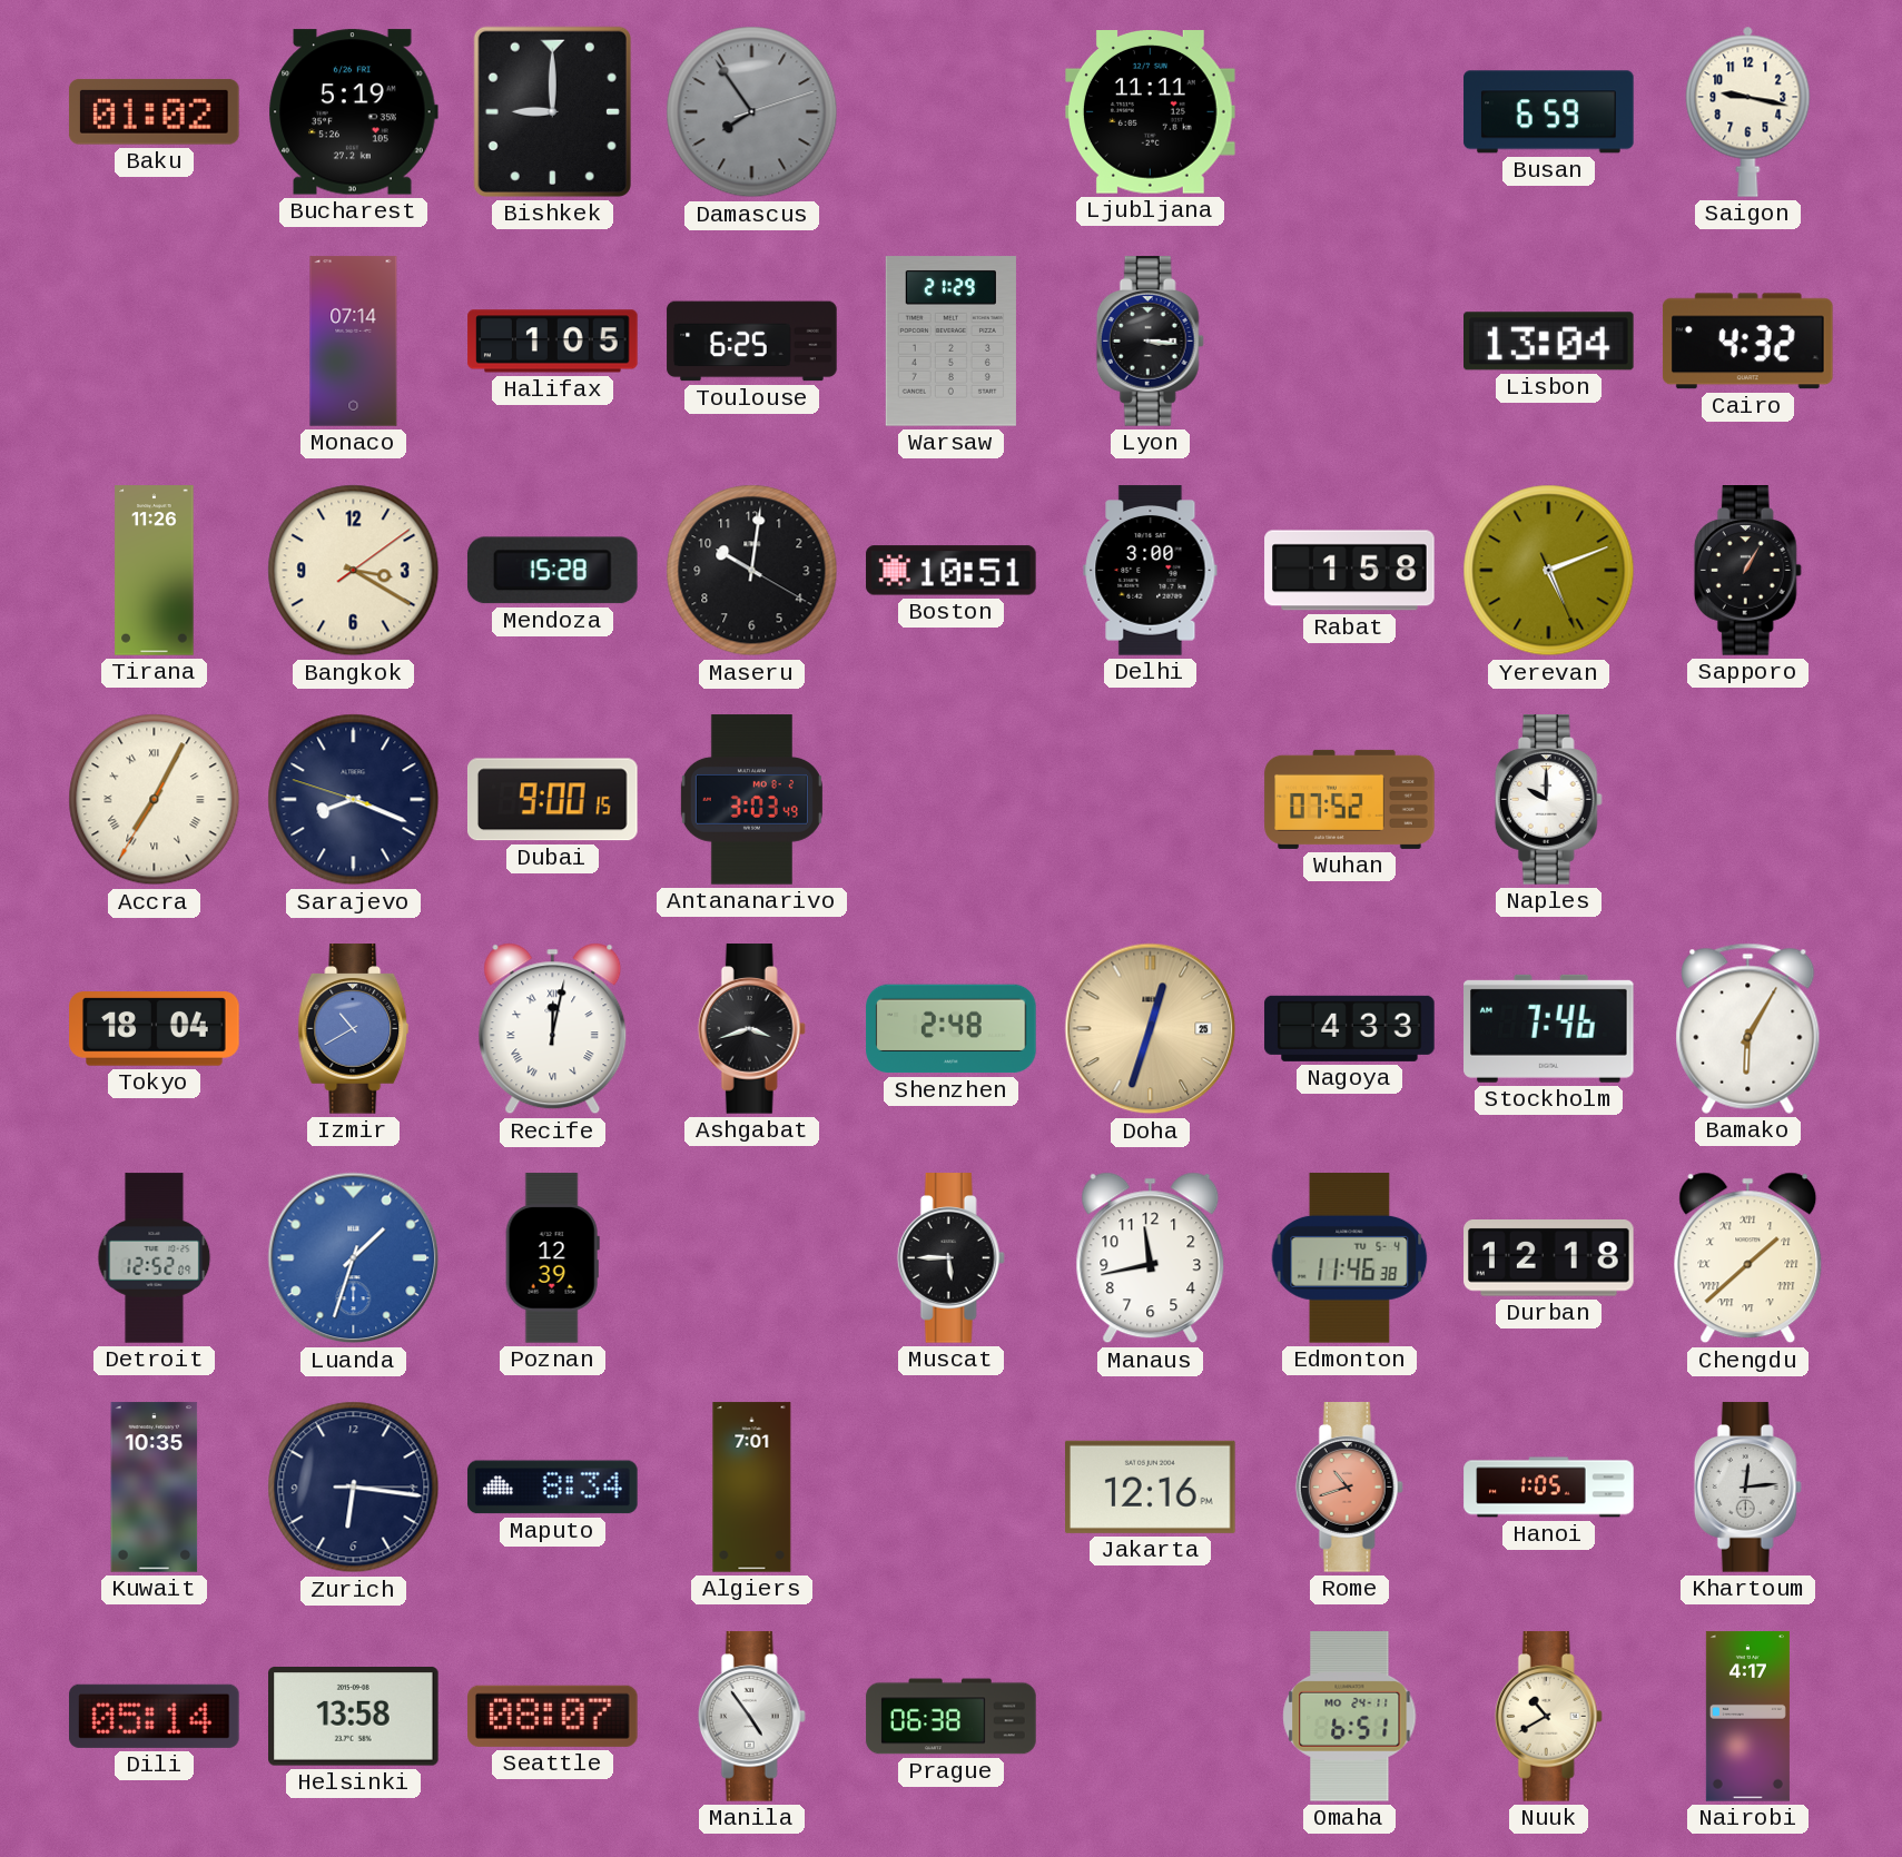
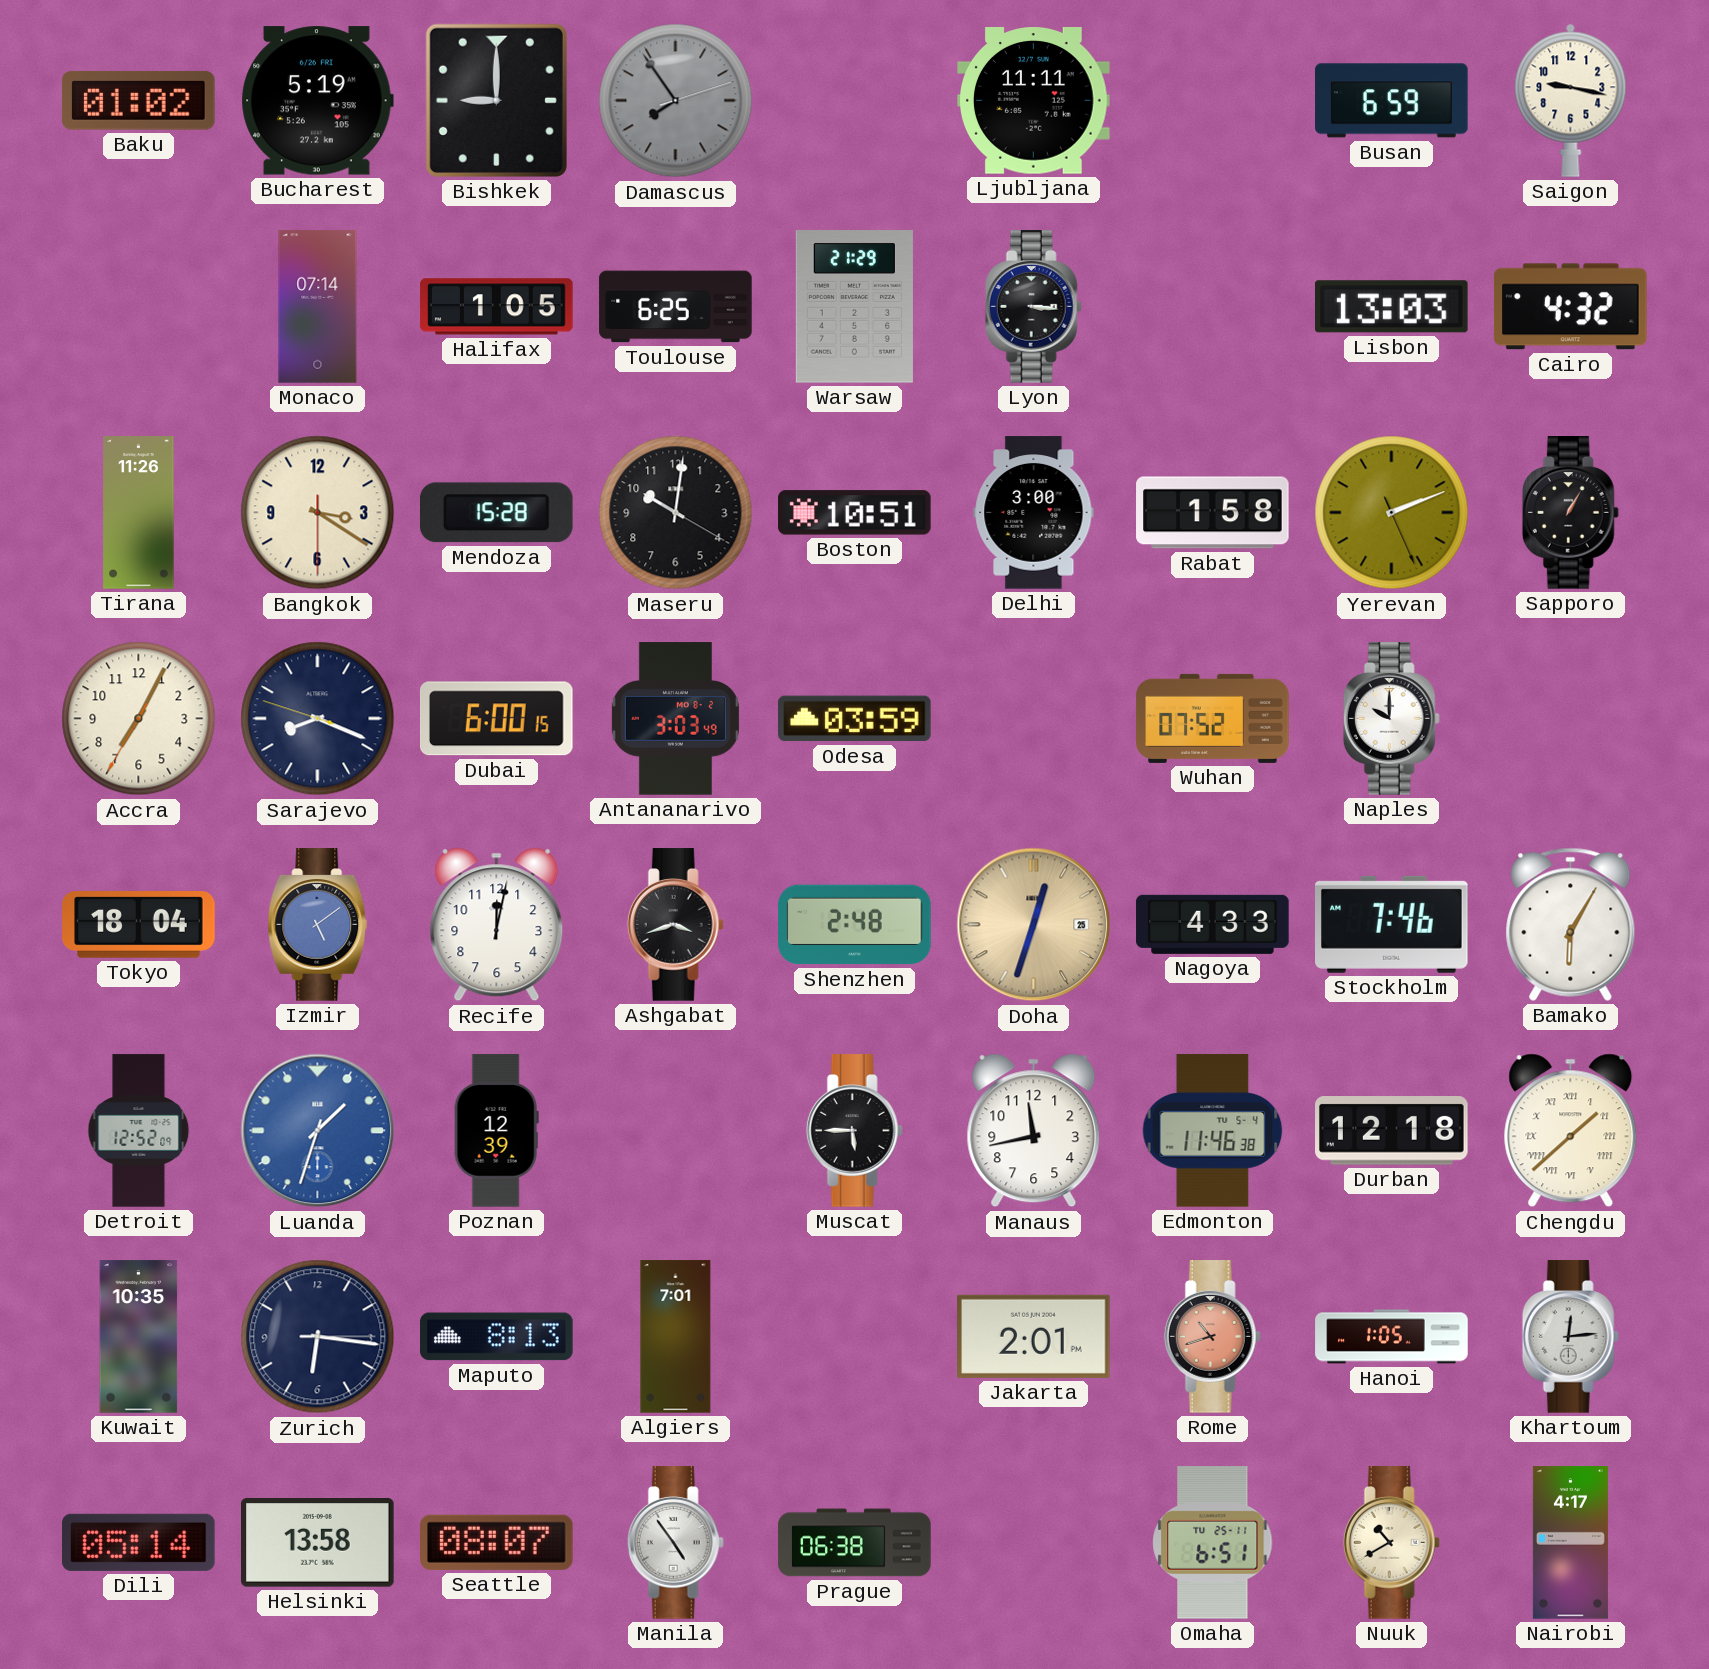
Lisbon: 13:04 -> 13:03 (1392, 307)
Bangkok: 3:20:09 -> 3:20:30 (318, 513)
Yerevan: 5:11 -> 2:11 (1392, 513)
Accra numerals: Roman -> Arabic (139, 719)
Dubai: 9:00 -> 6:00 (497, 719)
Odesa: none -> 03:59 (855, 719)
Izmir: 10:40 -> 5:09 (318, 925)
Recife numerals: Roman -> Arabic (497, 925)
Maputo: 8:34 -> 8:13 (497, 1337)
Jakarta: 12:16 -> 2:01 (1034, 1336)
Omaha date: MO 24-11 -> TU 25-11 (1213, 1543)
